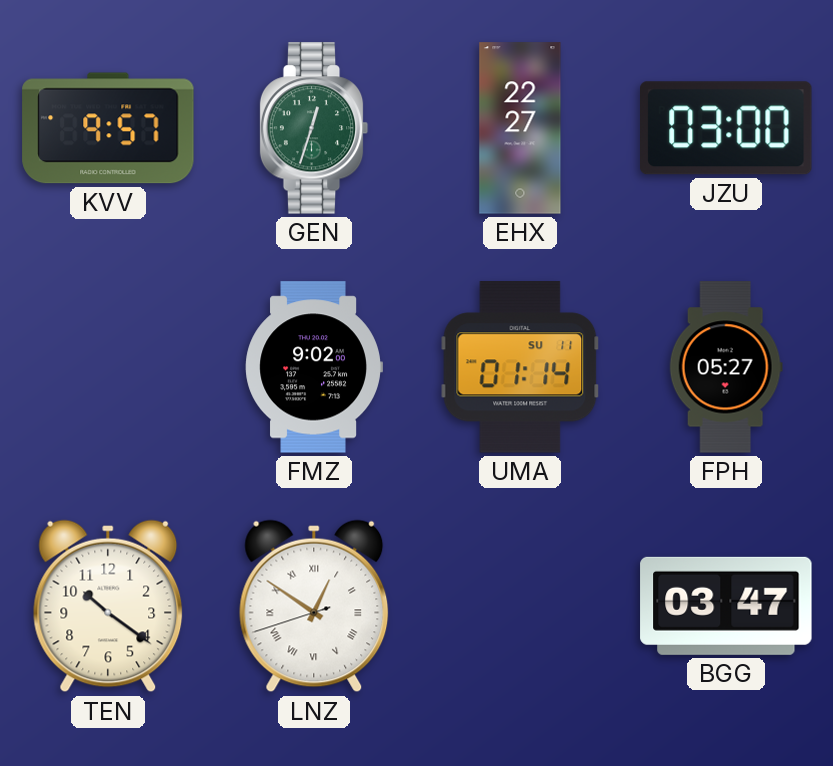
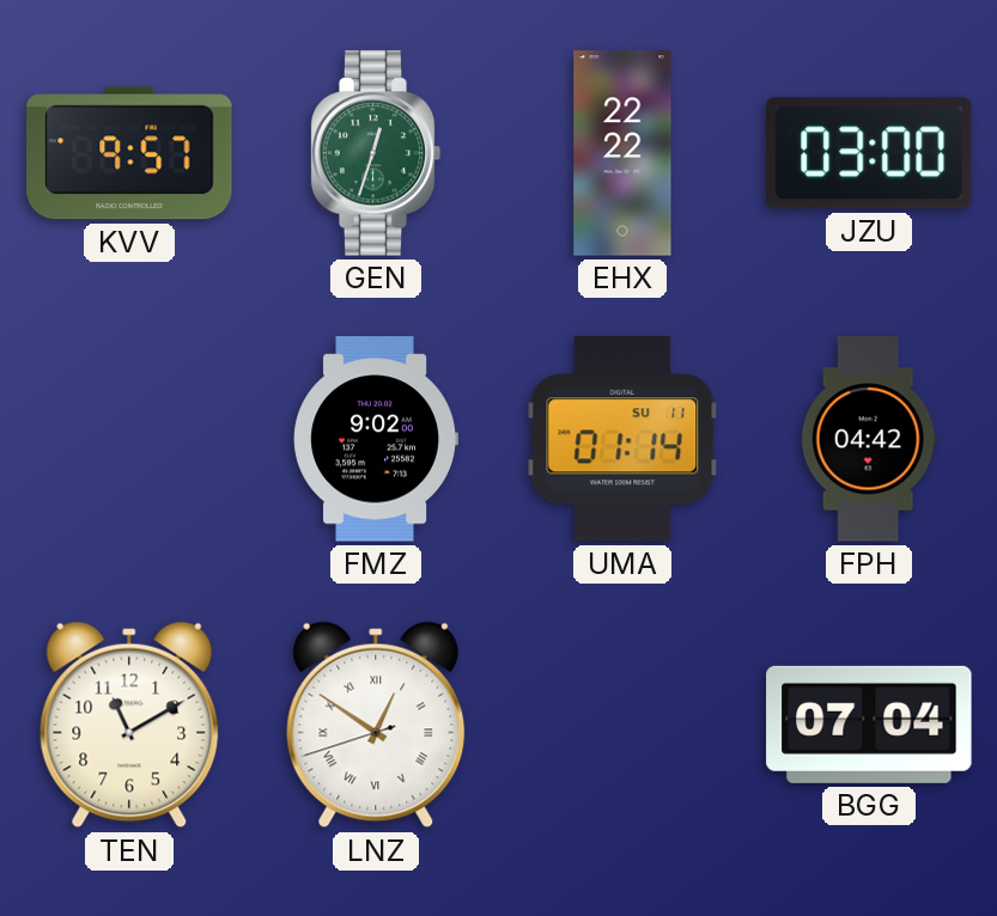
EHX: 22:27 -> 22:22 (622, 153)
FPH: 05:27 -> 04:42 (869, 439)
TEN: 10:21 -> 11:10 (129, 725)
BGG: 03:47 -> 07:04 (869, 725)
